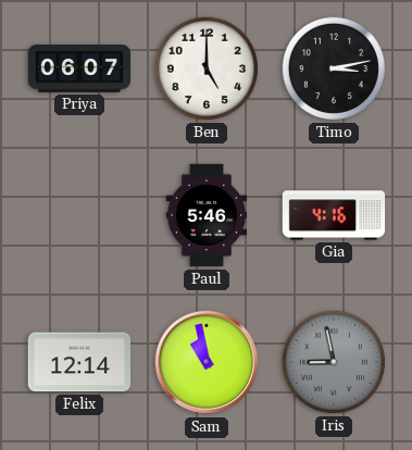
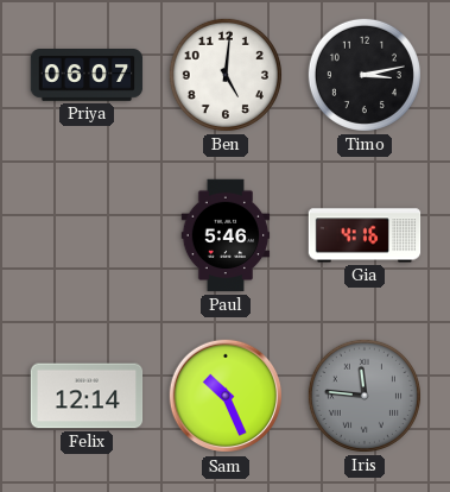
Ben: 5:00 -> 5:01 (226, 75)
Sam: 10:58 -> 10:26 (226, 396)
Iris: 8:58 -> 11:46 (365, 396)
